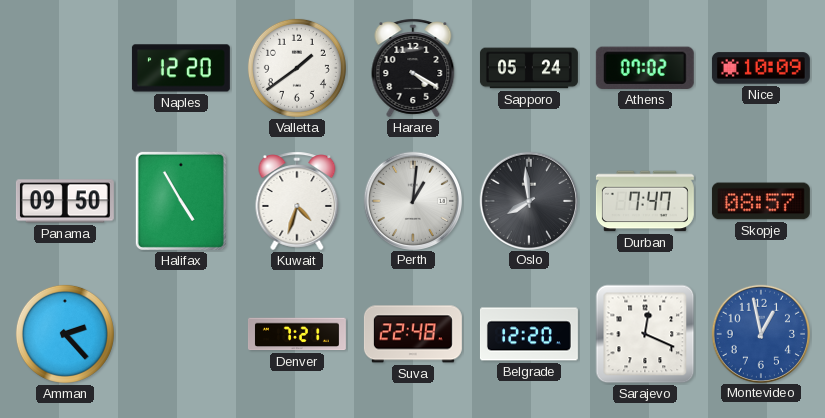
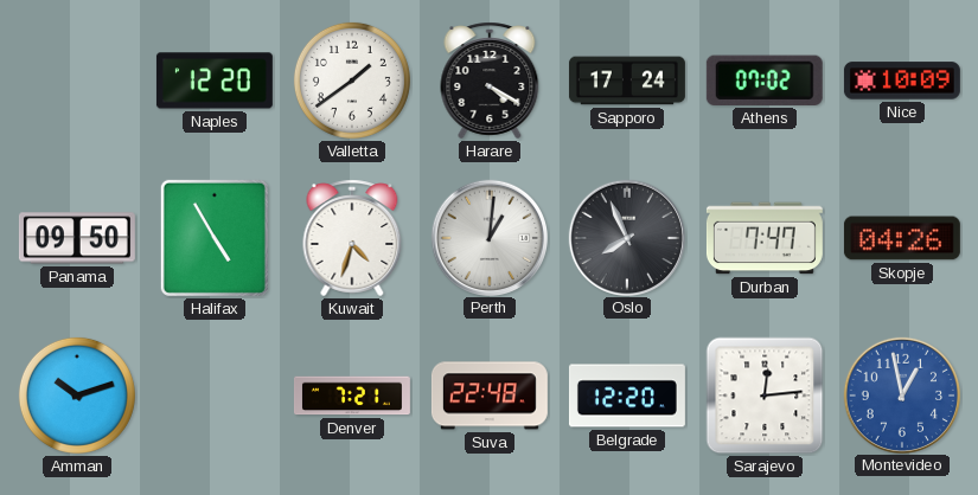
Sapporo: 05:24 -> 17:24 (627, 81)
Oslo: 7:59 -> 7:56 (626, 237)
Skopje: 08:57 -> 04:26 (902, 238)
Amman: 2:23 -> 10:12 (77, 396)
Sarajevo: 12:19 -> 12:14 (765, 396)
